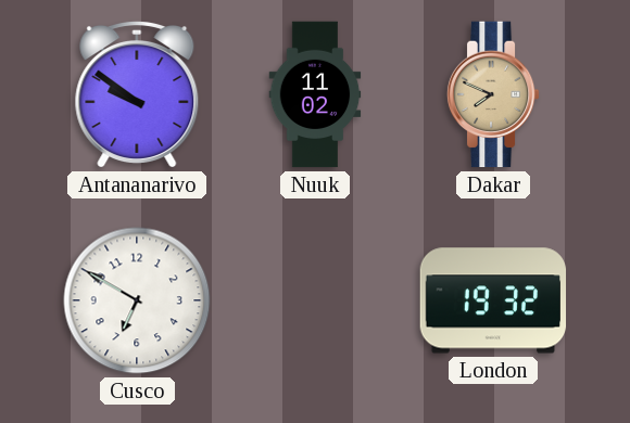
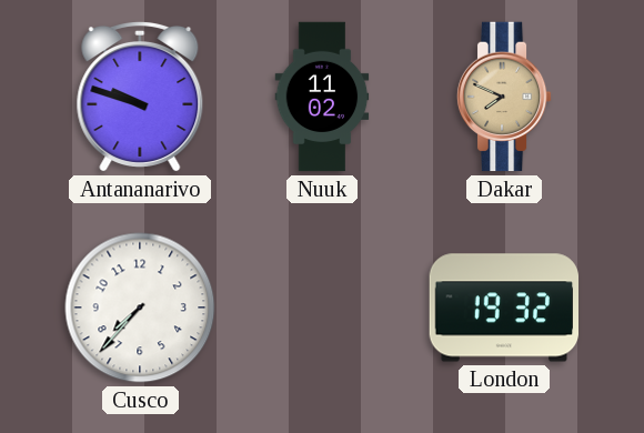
Antananarivo: 9:51 -> 9:48 (140, 97)
Cusco: 6:50 -> 7:37 (140, 308)
